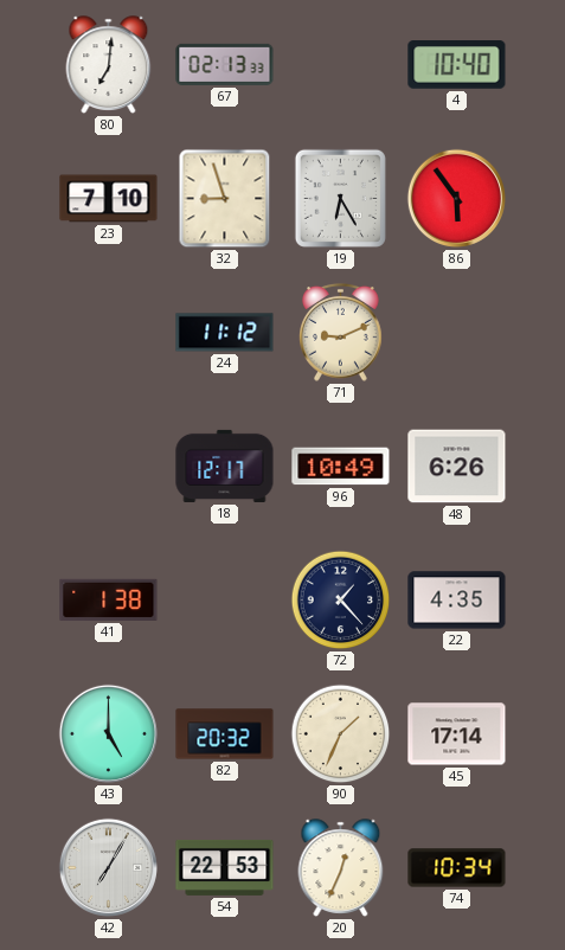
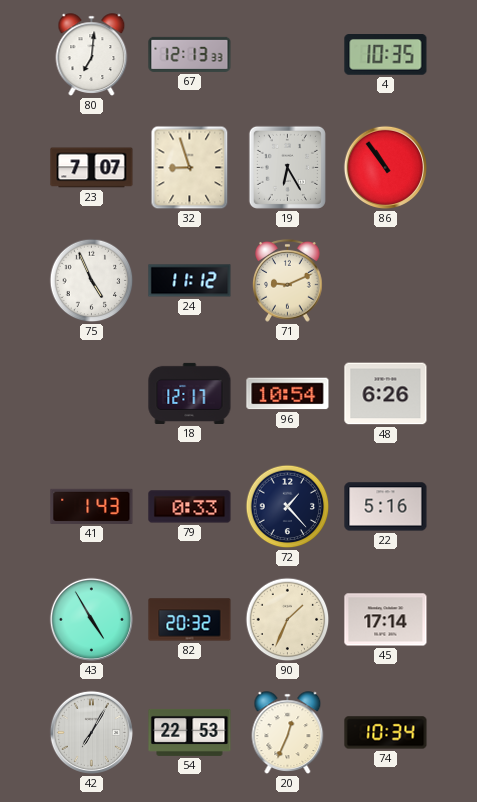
67: 02:13 -> 12:13 (190, 54)
4: 10:40 -> 10:35 (386, 55)
23: 7:10 -> 7:07 (92, 168)
86: 5:54 -> 10:54 (385, 167)
75: none -> 4:56 (92, 281)
96: 10:49 -> 10:54 (288, 394)
41: 1:38 -> 1:43 (92, 506)
79: none -> 0:33 (190, 507)
22: 4:35 -> 5:16 (386, 507)
43: 5:00 -> 4:55 (91, 619)
